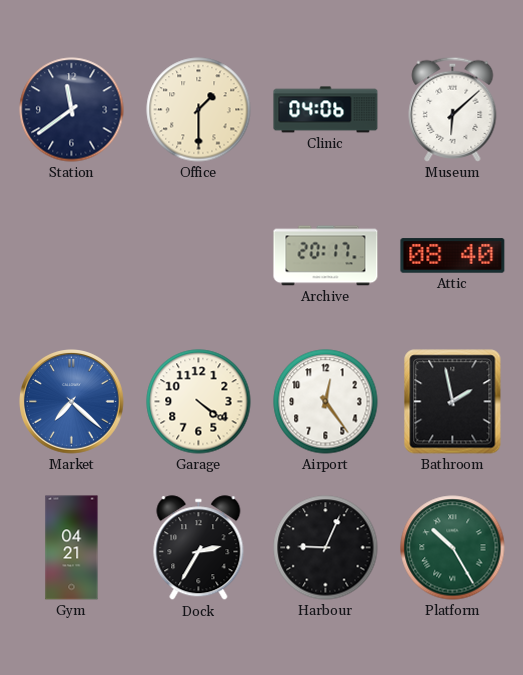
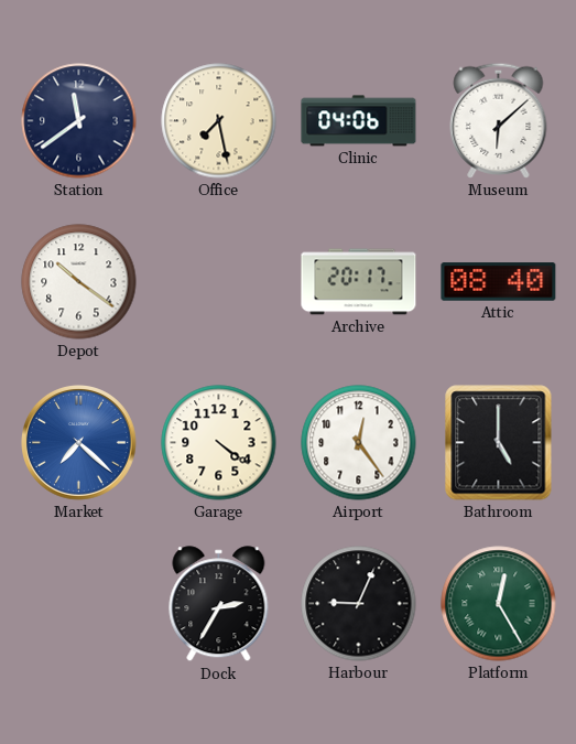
Office: 1:30 -> 7:28 (219, 121)
Depot: none -> 10:21 (79, 282)
Bathroom: 1:58 -> 5:00 (499, 443)
Gym: 04:21 -> none (72, 548)
Platform: 10:25 -> 12:25 (499, 604)
